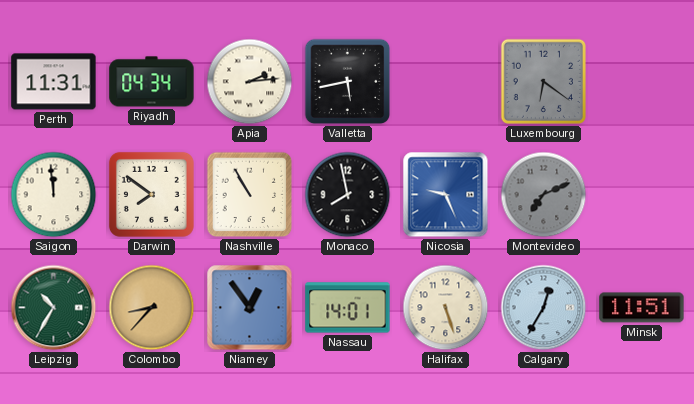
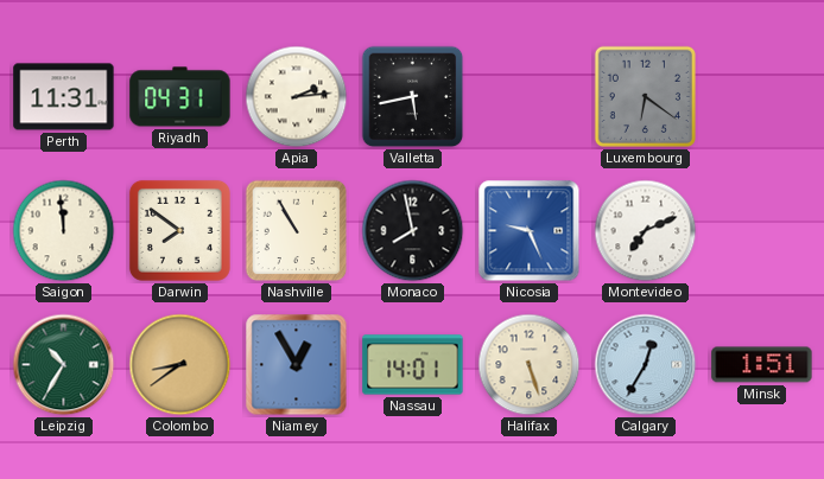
Riyadh: 04:34 -> 04:31 (180, 97)
Montevideo dial: grey -> white (646, 231)
Colombo: 8:37 -> 8:39 (180, 365)
Niamey: 12:54 -> 12:55 (297, 365)
Minsk: 11:51 -> 1:51 (762, 365)
